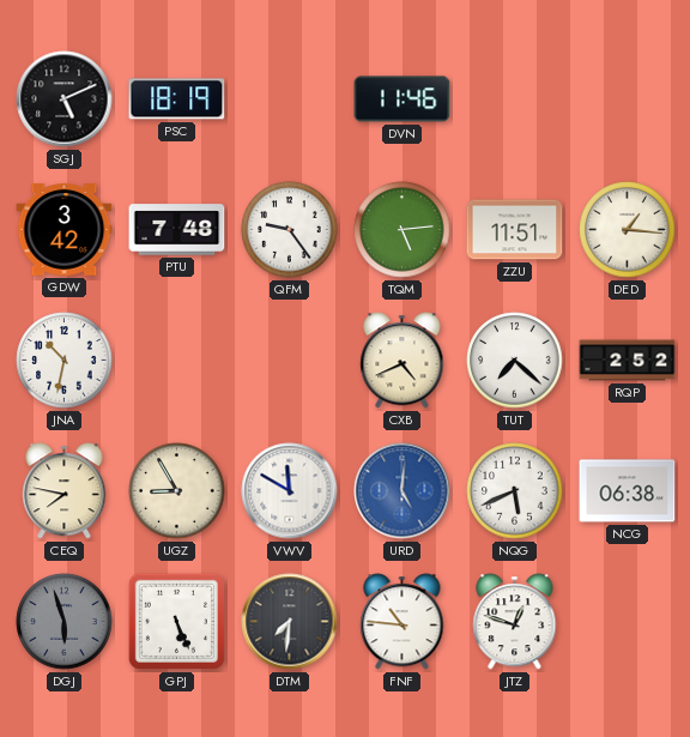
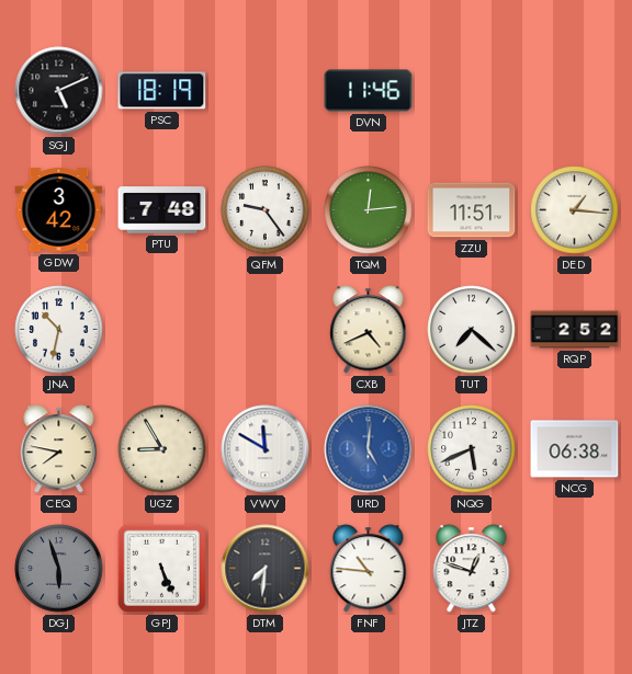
TQM: 5:14 -> 12:14 (369, 210)
